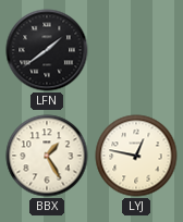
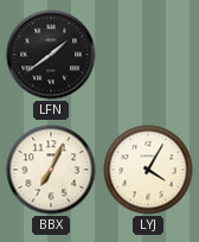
BBX: 1:25 -> 7:04 (51, 170)
LYJ: 12:47 -> 4:05 (148, 170)
